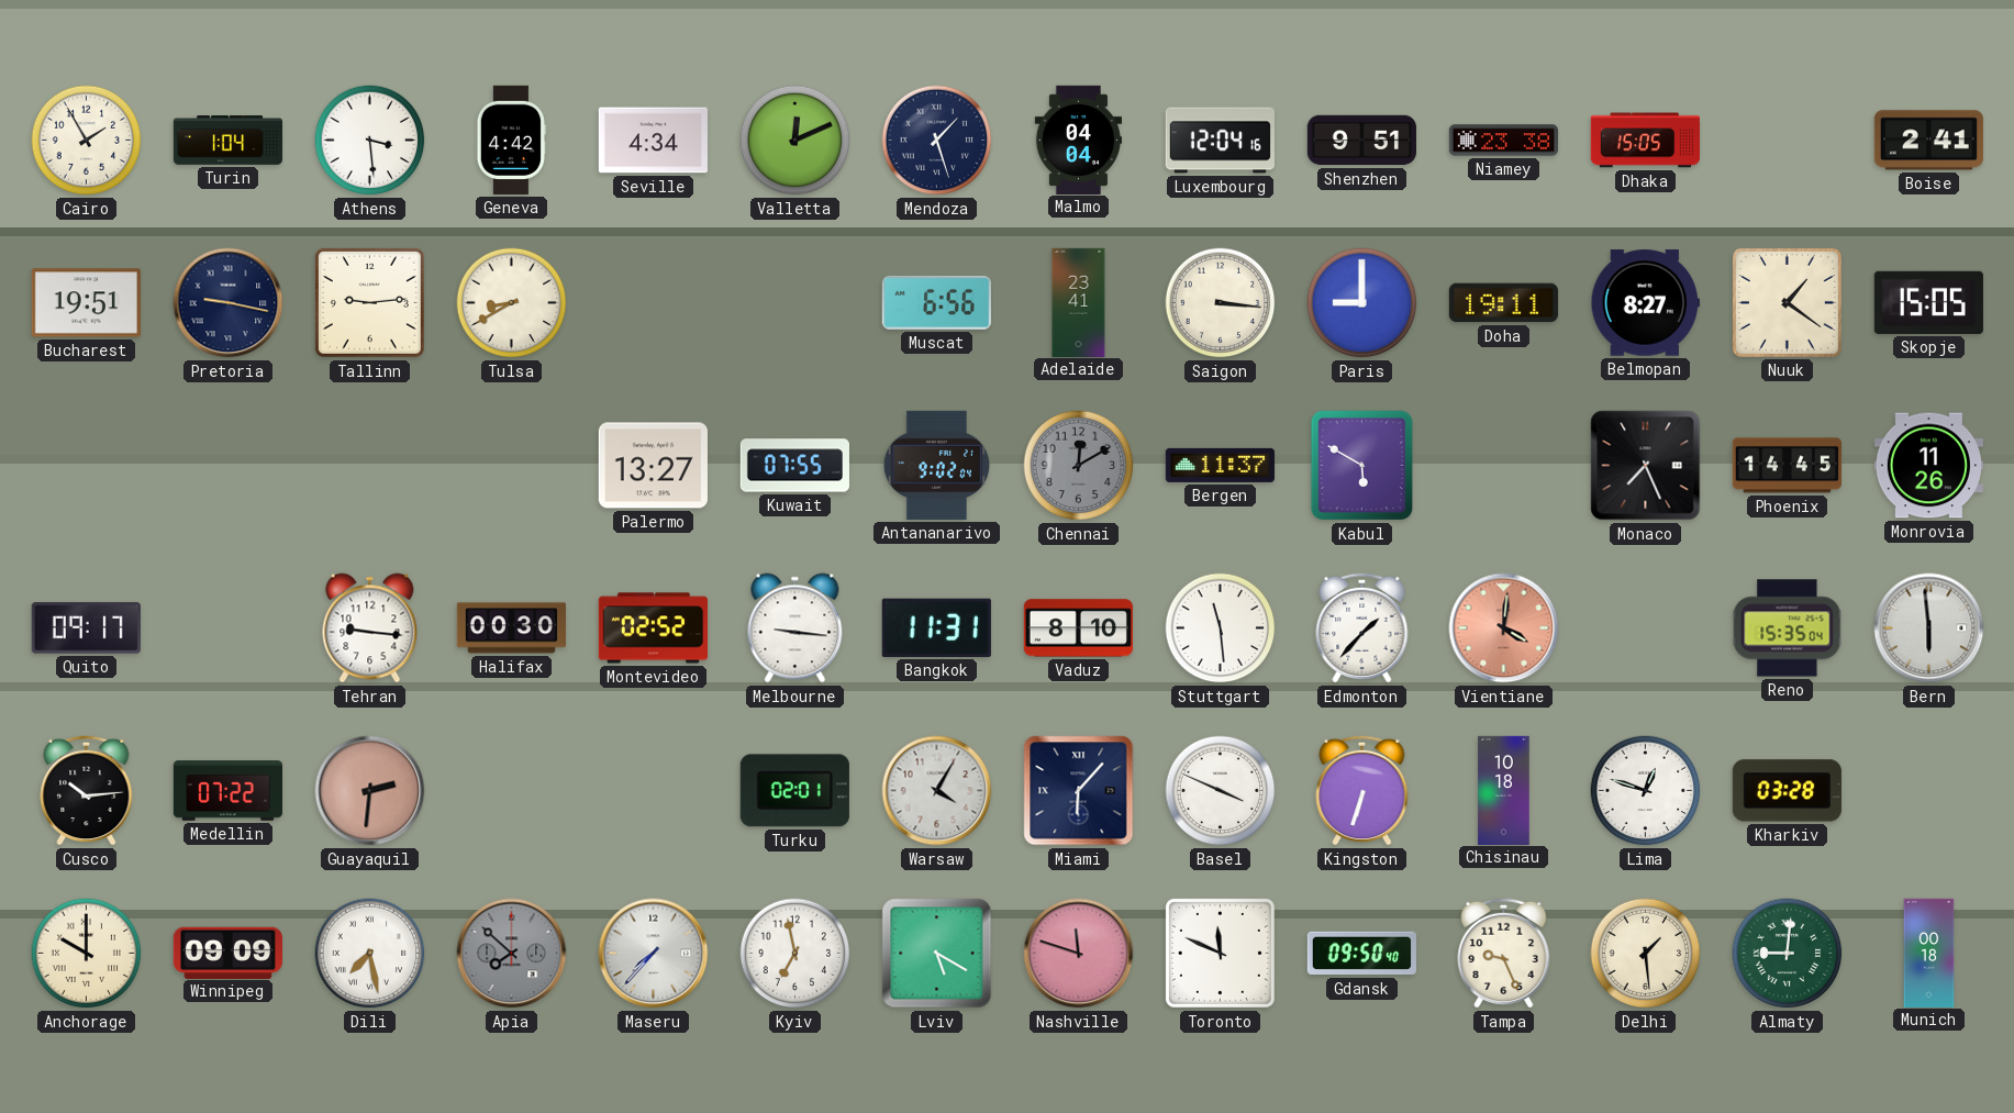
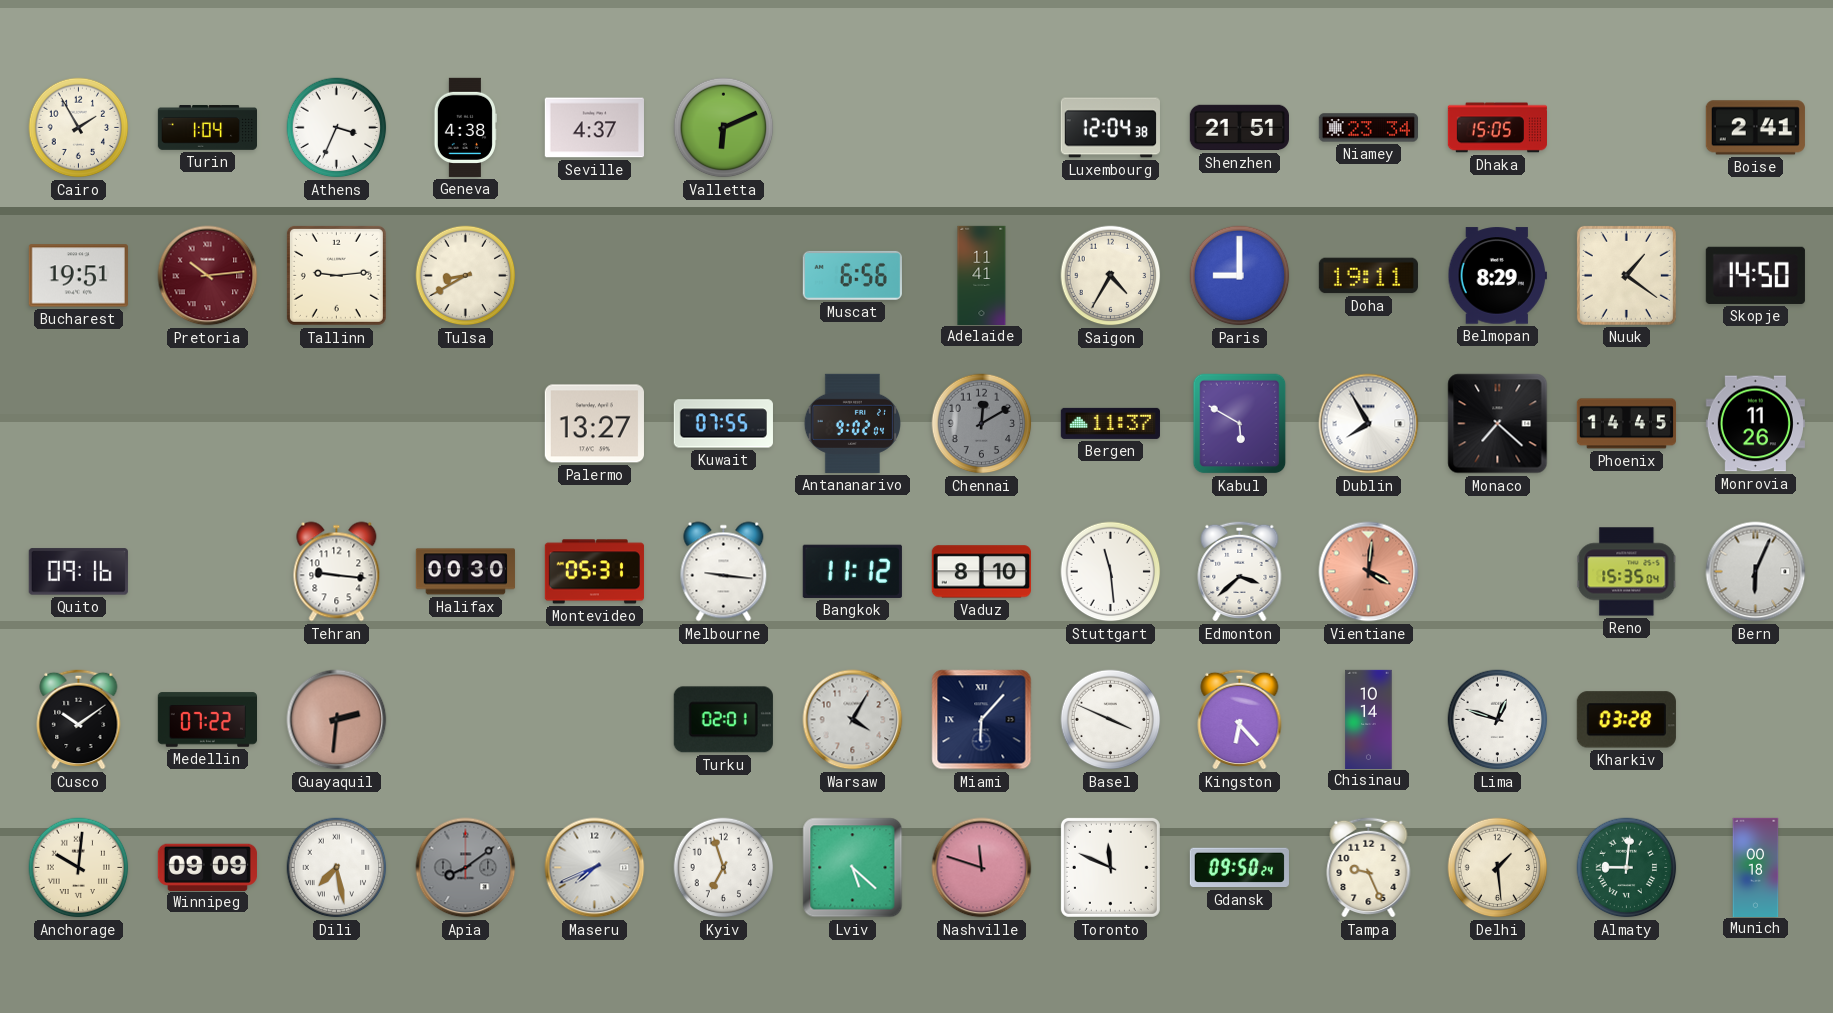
Athens: 3:29 -> 3:34 (337, 128)
Geneva: 4:42 -> 4:38 (465, 127)
Seville: 4:34 -> 4:37 (594, 128)
Valletta: 12:11 -> 6:11 (724, 128)
Mendoza: 1:27 -> none (937, 141)
Malmo: 04:04 -> none (1078, 140)
Luxembourg: 12:04:16 -> 12:04:38 (1110, 128)
Shenzhen: 9:51 -> 21:51 (1239, 128)
Niamey: 23:38 -> 23:34 (1368, 128)
Pretoria: 9:17 -> 10:14 (208, 276)
Pretoria dial: navy -> burgundy (208, 276)
Adelaide: 23:41 -> 11:41 (982, 275)
Saigon: 3:16 -> 4:35 (1111, 276)
Belmopan: 8:27 -> 8:29 (1497, 276)
Skopje: 15:05 -> 14:50 (1755, 275)
Dublin: none -> 7:55 (1369, 424)
Monaco: 7:26 -> 7:22 (1498, 424)
Quito: 09:17 -> 09:16 (78, 572)
Montevideo: 02:52 -> 05:31 (594, 572)
Bangkok: 11:31 -> 11:12 (852, 571)
Edmonton: 1:37 -> 3:38 (1240, 571)
Bern: 5:59 -> 6:04 (1756, 572)
Cusco: 10:14 -> 10:09 (79, 719)
Kingston: 6:33 -> 6:23 (1240, 719)
Chisinau: 10:18 -> 10:14 (1369, 719)
Anchorage: 10:00 -> 10:01 (79, 868)
Apia: 7:52 -> 8:09 (466, 868)
Maseru: 7:37 -> 7:41 (595, 868)
Kyiv: 6:58 -> 6:57 (724, 868)
Lviv: 5:20 -> 5:22 (853, 868)
Gdansk: 09:50:40 -> 09:50:24 (1239, 868)
